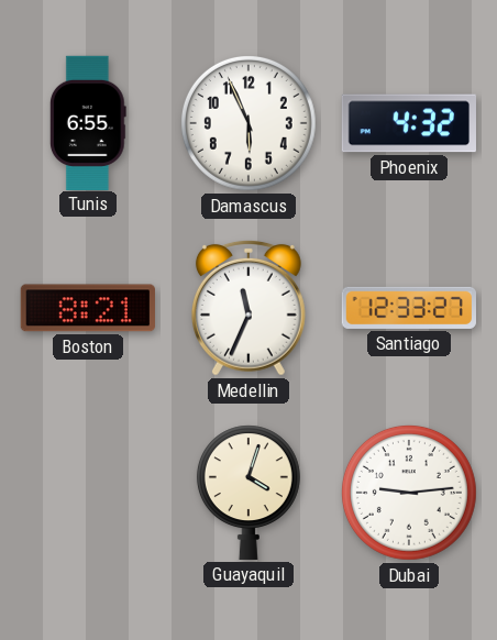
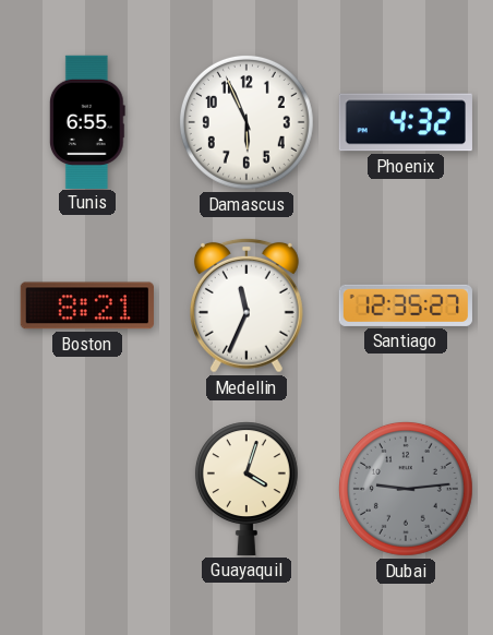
Santiago: 12:33 -> 12:35 (406, 305)
Dubai dial: white -> grey (406, 489)
